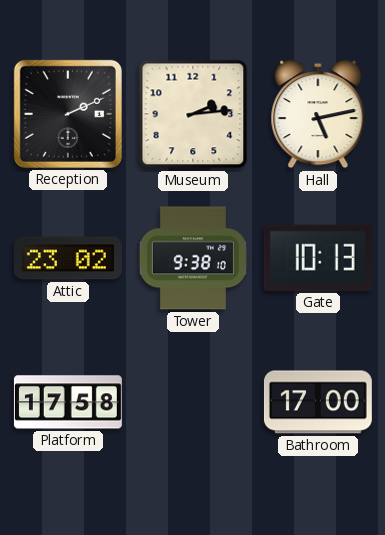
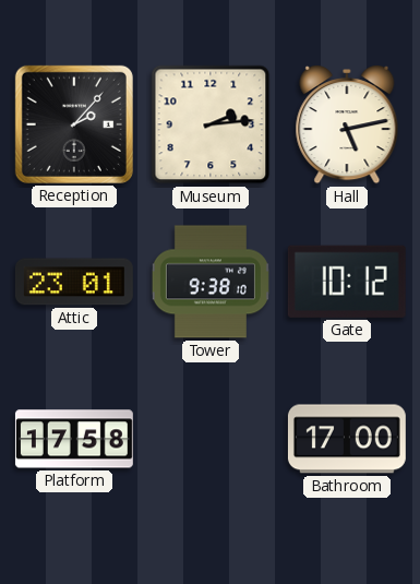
Reception: 2:11 -> 2:07 (74, 124)
Attic: 23:02 -> 23:01 (74, 282)
Gate: 10:13 -> 10:12 (347, 282)
